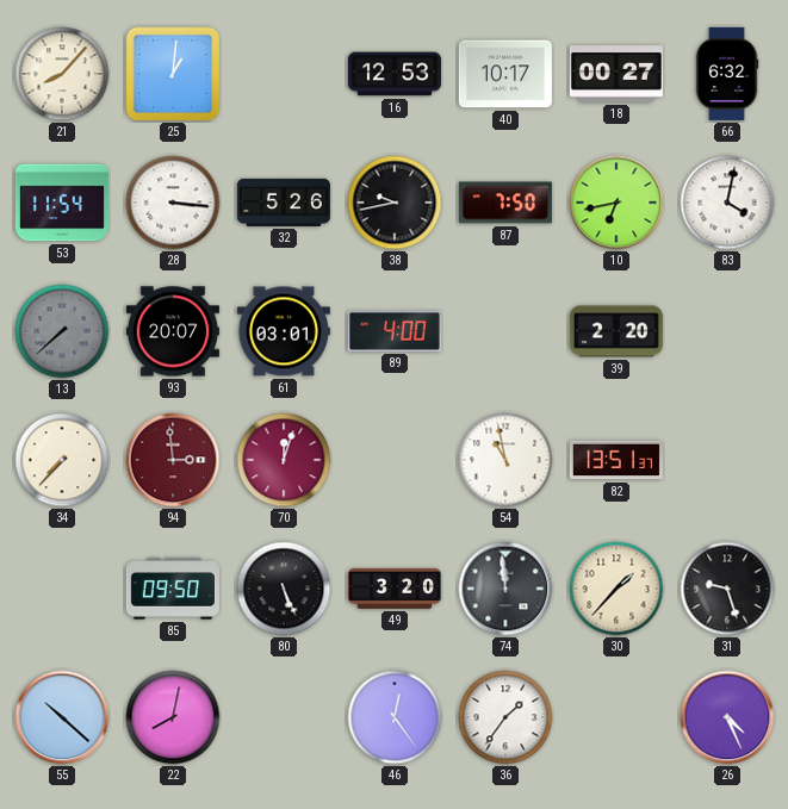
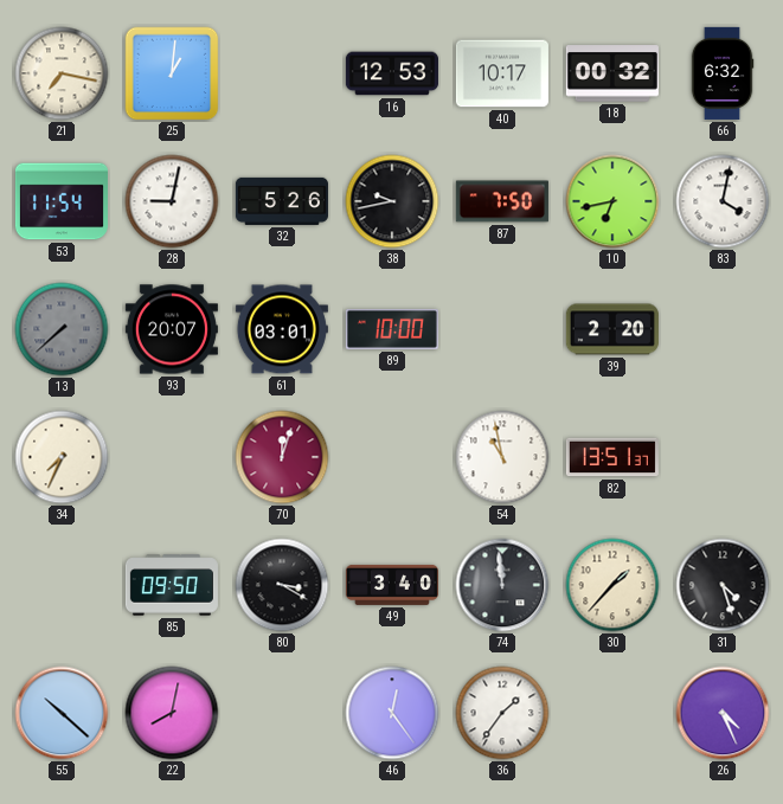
21: 8:07 -> 7:17 (62, 73)
18: 00:27 -> 00:32 (612, 73)
28: 3:16 -> 9:02 (172, 201)
89: 4:00 -> 10:00 (392, 329)
34: 7:37 -> 7:34 (62, 457)
94: 2:59 -> none (173, 460)
80: 5:26 -> 3:20 (282, 585)
49: 3:20 -> 3:40 (392, 585)
31: 9:27 -> 4:27 (723, 585)
